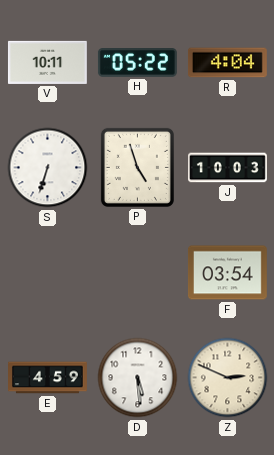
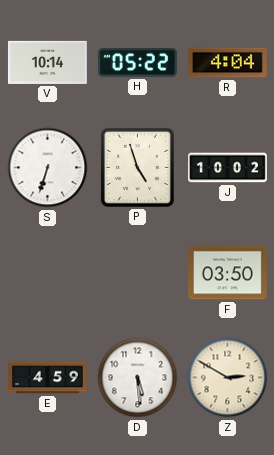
V: 10:11 -> 10:14 (47, 62)
J: 10:03 -> 10:02 (228, 168)
F: 03:54 -> 03:50 (227, 273)
Z: 2:49 -> 2:50 (228, 378)
